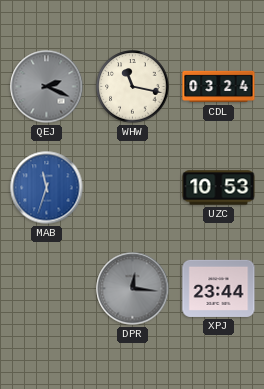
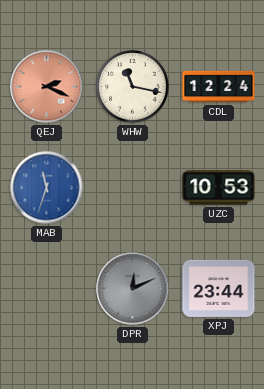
QEJ dial: grey -> salmon (47, 87)
CDL: 03:24 -> 12:24 (219, 87)
DPR: 12:16 -> 12:11 (133, 289)
